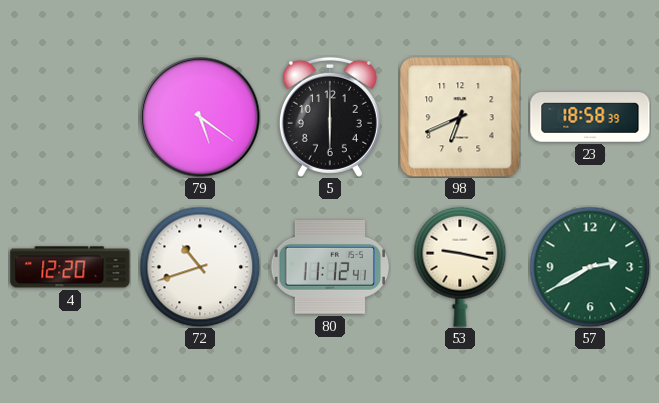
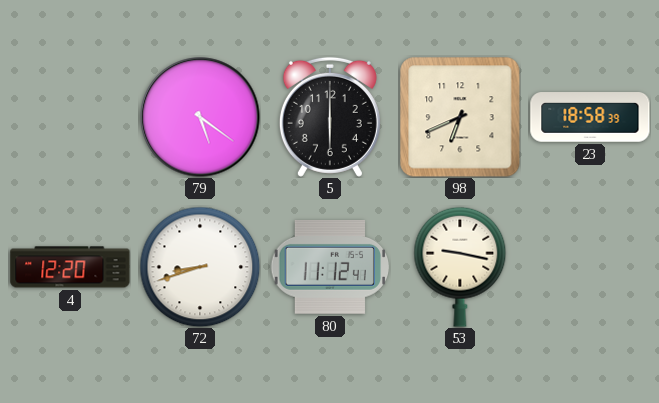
72: 10:42 -> 8:42 (200, 267)
57: 2:40 -> none (590, 267)
